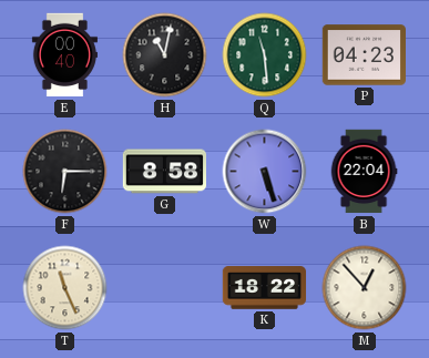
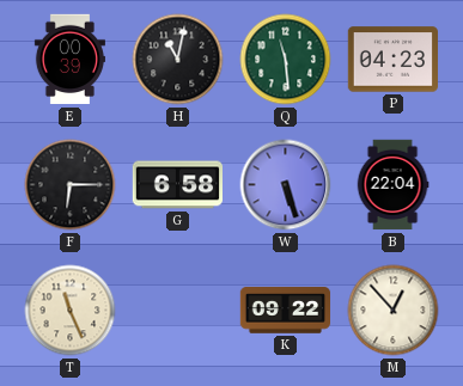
E: 00:40 -> 00:39 (69, 60)
G: 8:58 -> 6:58 (177, 185)
K: 18:22 -> 09:22 (286, 311)
